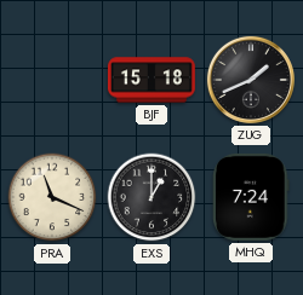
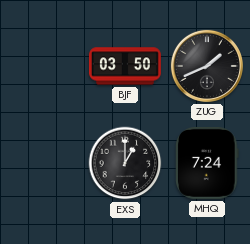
BJF: 15:18 -> 03:50 (125, 66)
PRA: 11:19 -> none (52, 197)
